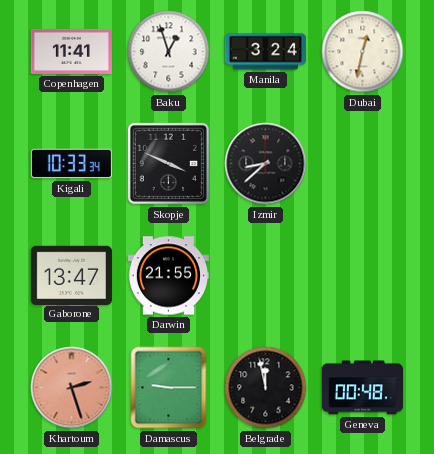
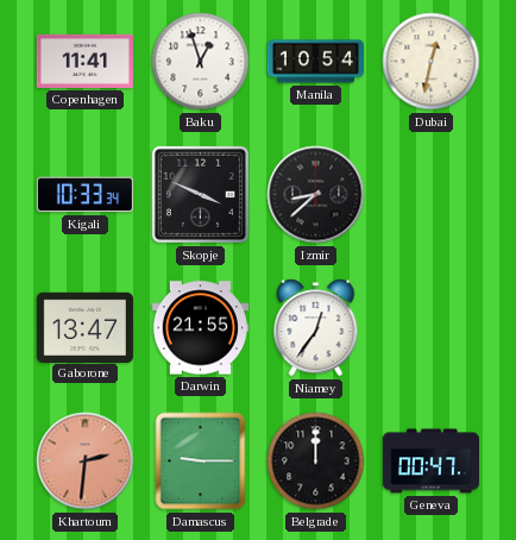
Manila: 3:24 -> 10:54 (315, 62)
Niamey: none -> 12:36 (316, 328)
Khartoum: 2:27 -> 2:31 (86, 461)
Belgrade: 11:58 -> 12:00 (316, 461)
Geneva: 00:48 -> 00:47 (430, 461)
